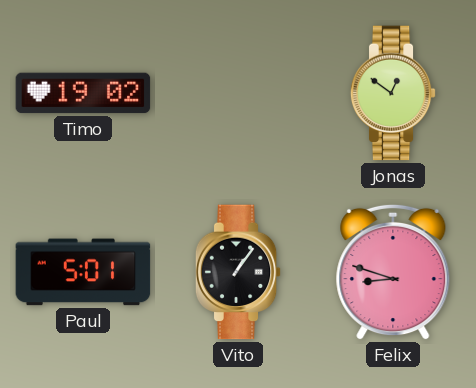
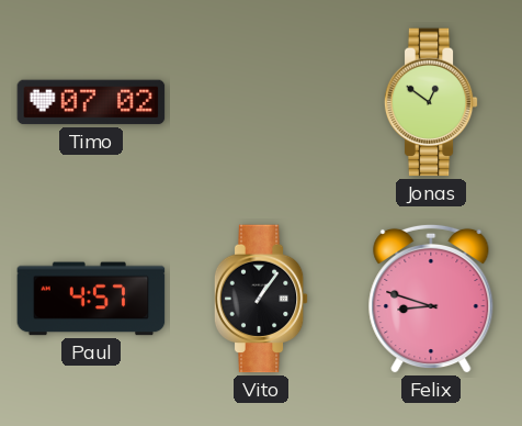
Timo: 19:02 -> 07:02 (91, 102)
Paul: 5:01 -> 4:57 (91, 299)
